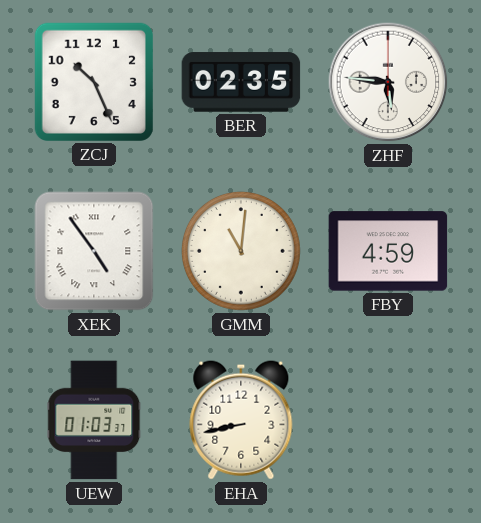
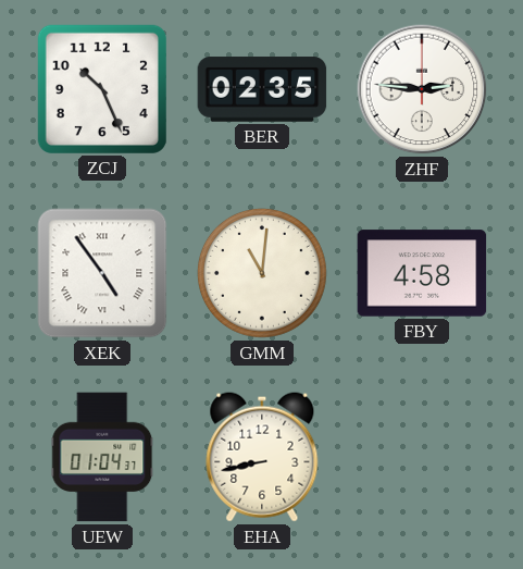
ZHF: 5:46 -> 2:46 (422, 89)
FBY: 4:59 -> 4:58 (422, 273)
UEW: 01:03 -> 01:04 (102, 457)
